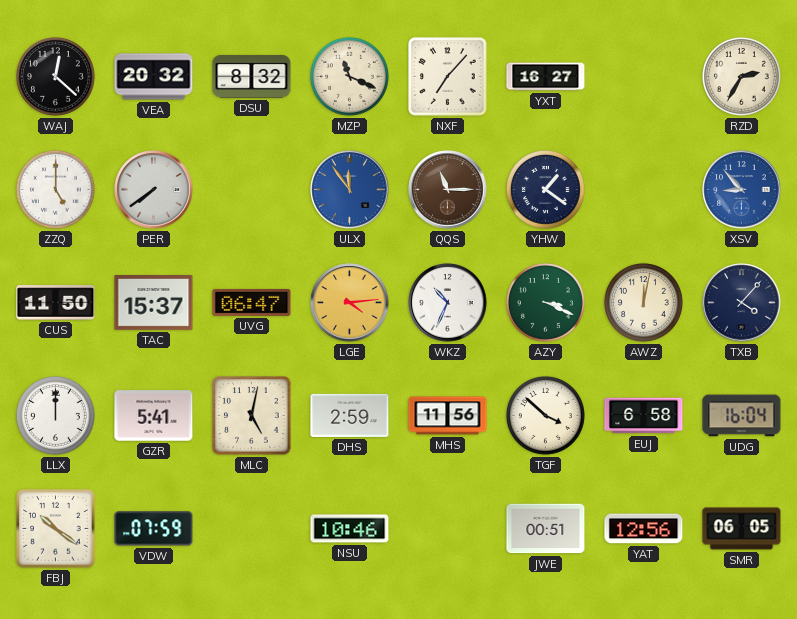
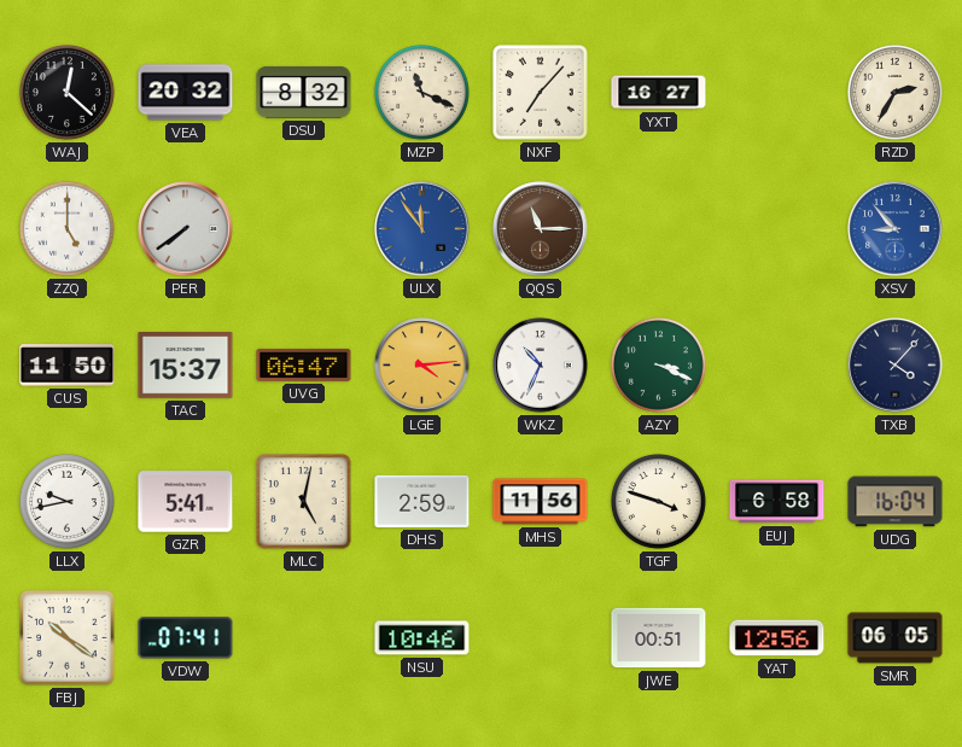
YHW: 1:21 -> none (545, 189)
AWZ: 12:02 -> none (643, 302)
LLX: 12:00 -> 9:43 (66, 501)
TGF: 3:52 -> 3:48 (658, 501)
VDW: 07:59 -> 07:41 (186, 638)
